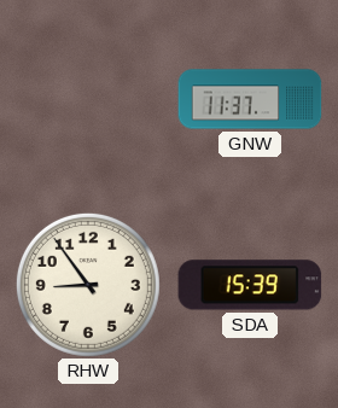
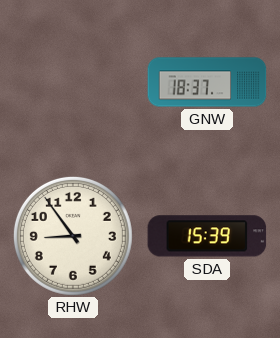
GNW: 11:37 -> 18:37 (207, 82)
